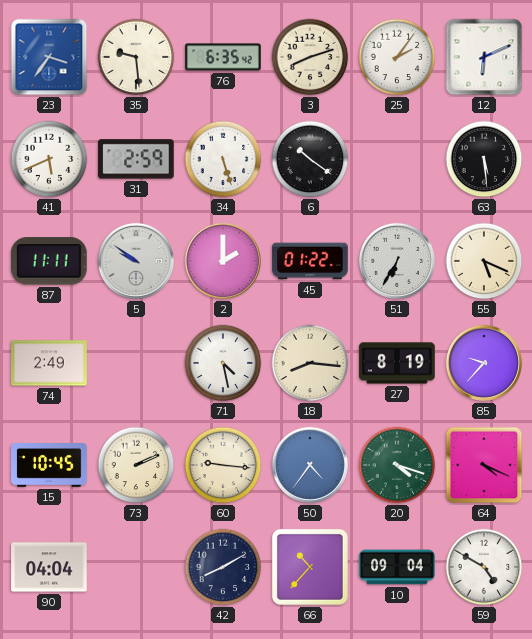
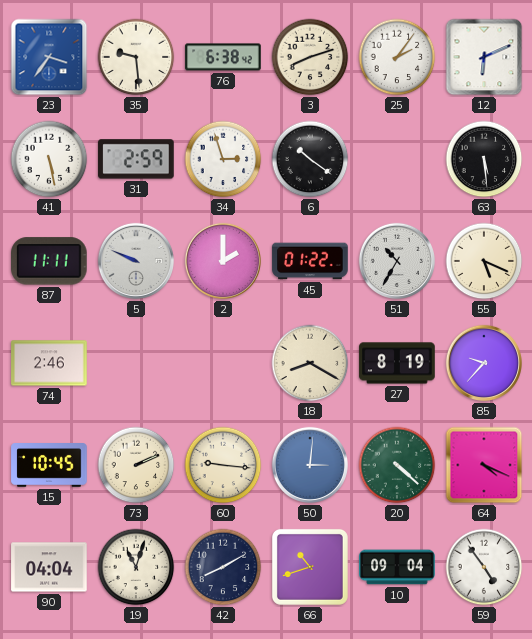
76: 6:35 -> 6:38 (223, 57)
41: 5:41 -> 5:28 (49, 159)
34: 5:27 -> 2:57 (223, 159)
5: 9:51 -> 9:49 (136, 261)
51: 6:35 -> 10:35 (397, 261)
74: 2:49 -> 2:46 (49, 363)
71: 4:28 -> none (223, 363)
18: 8:16 -> 8:20 (310, 363)
50: 4:36 -> 3:01 (310, 465)
20: 4:18 -> 4:22 (397, 465)
19: none -> 11:03 (136, 567)
66: 10:37 -> 10:42 (310, 567)
59: 4:50 -> 4:54 (484, 567)
